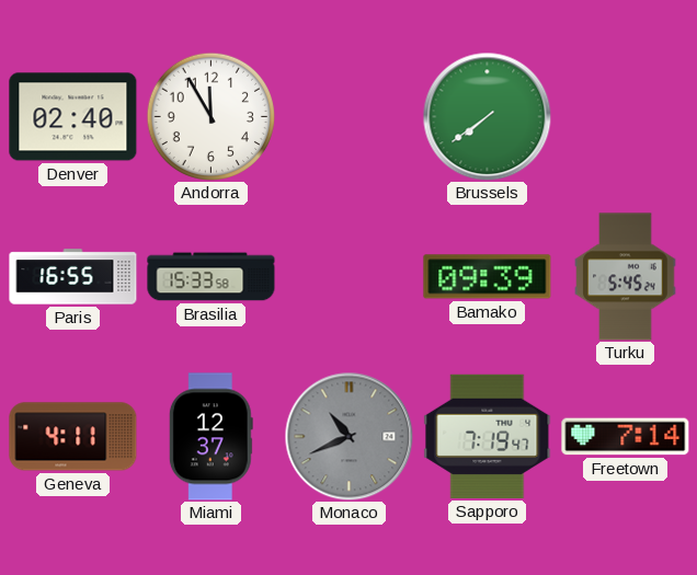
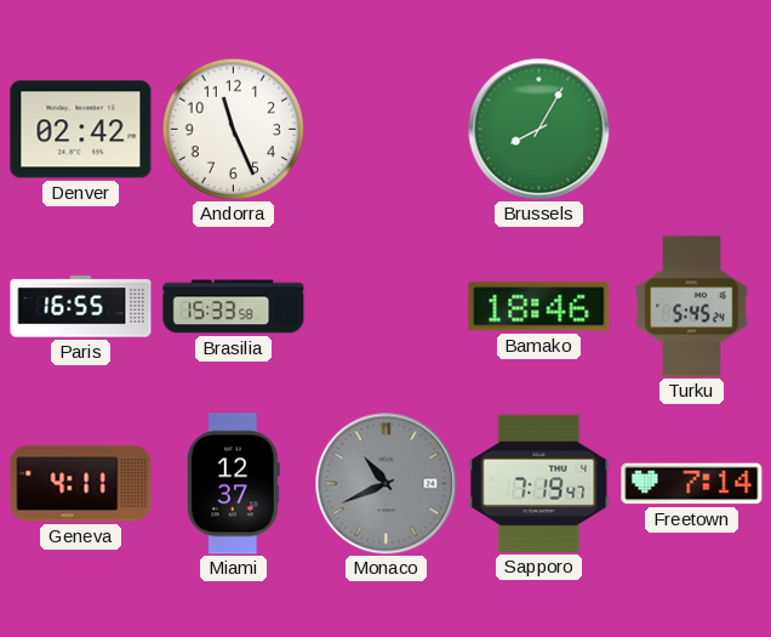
Denver: 02:40 -> 02:42 (81, 130)
Andorra: 11:55 -> 11:26 (233, 129)
Brussels: 7:39 -> 8:05 (538, 129)
Bamako: 09:39 -> 18:46 (539, 307)
